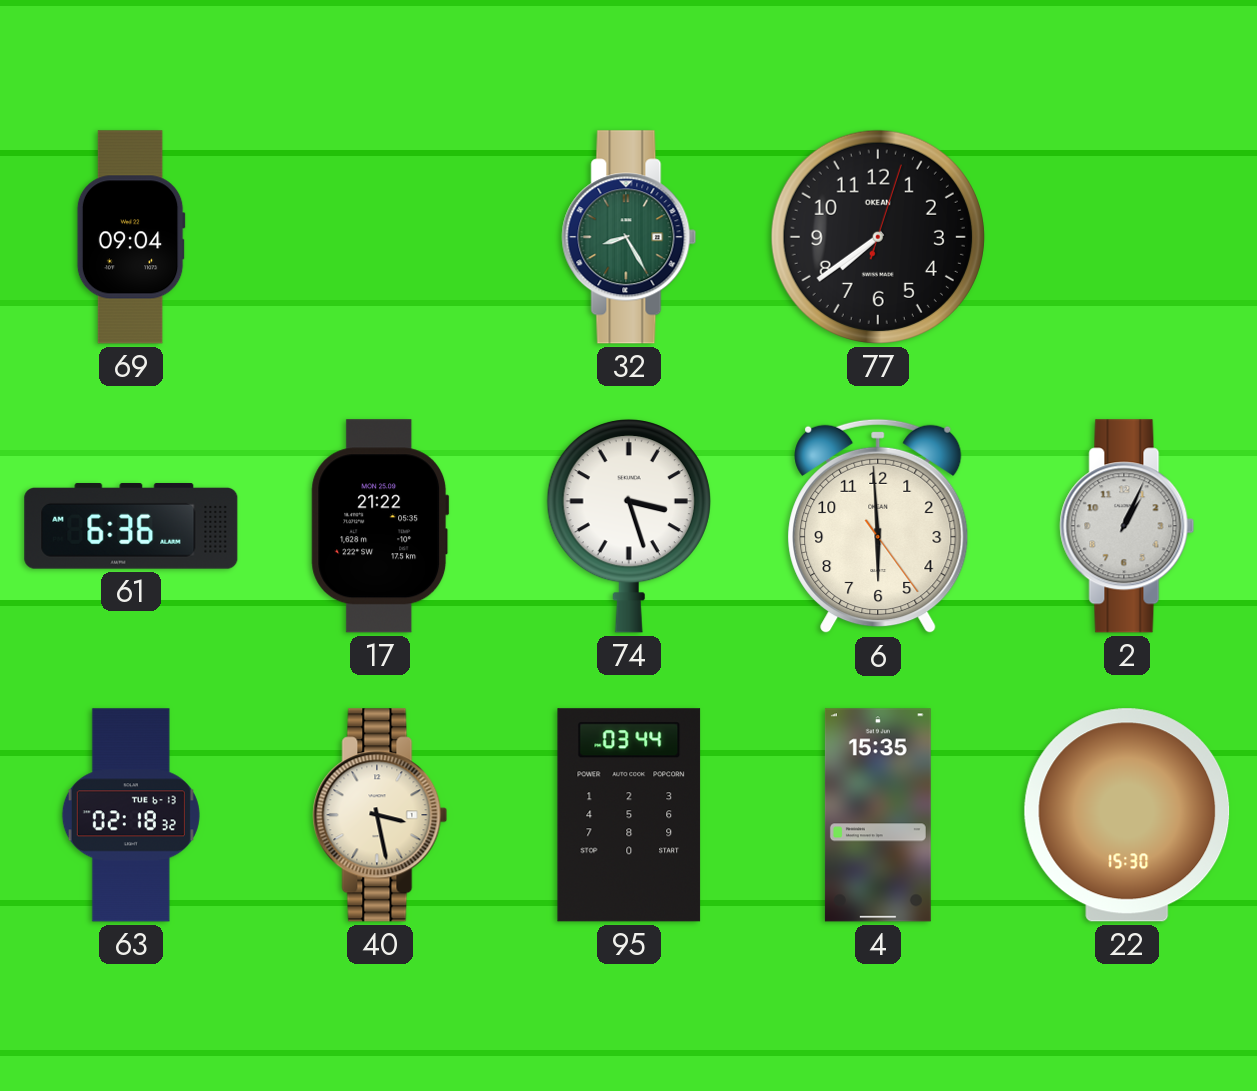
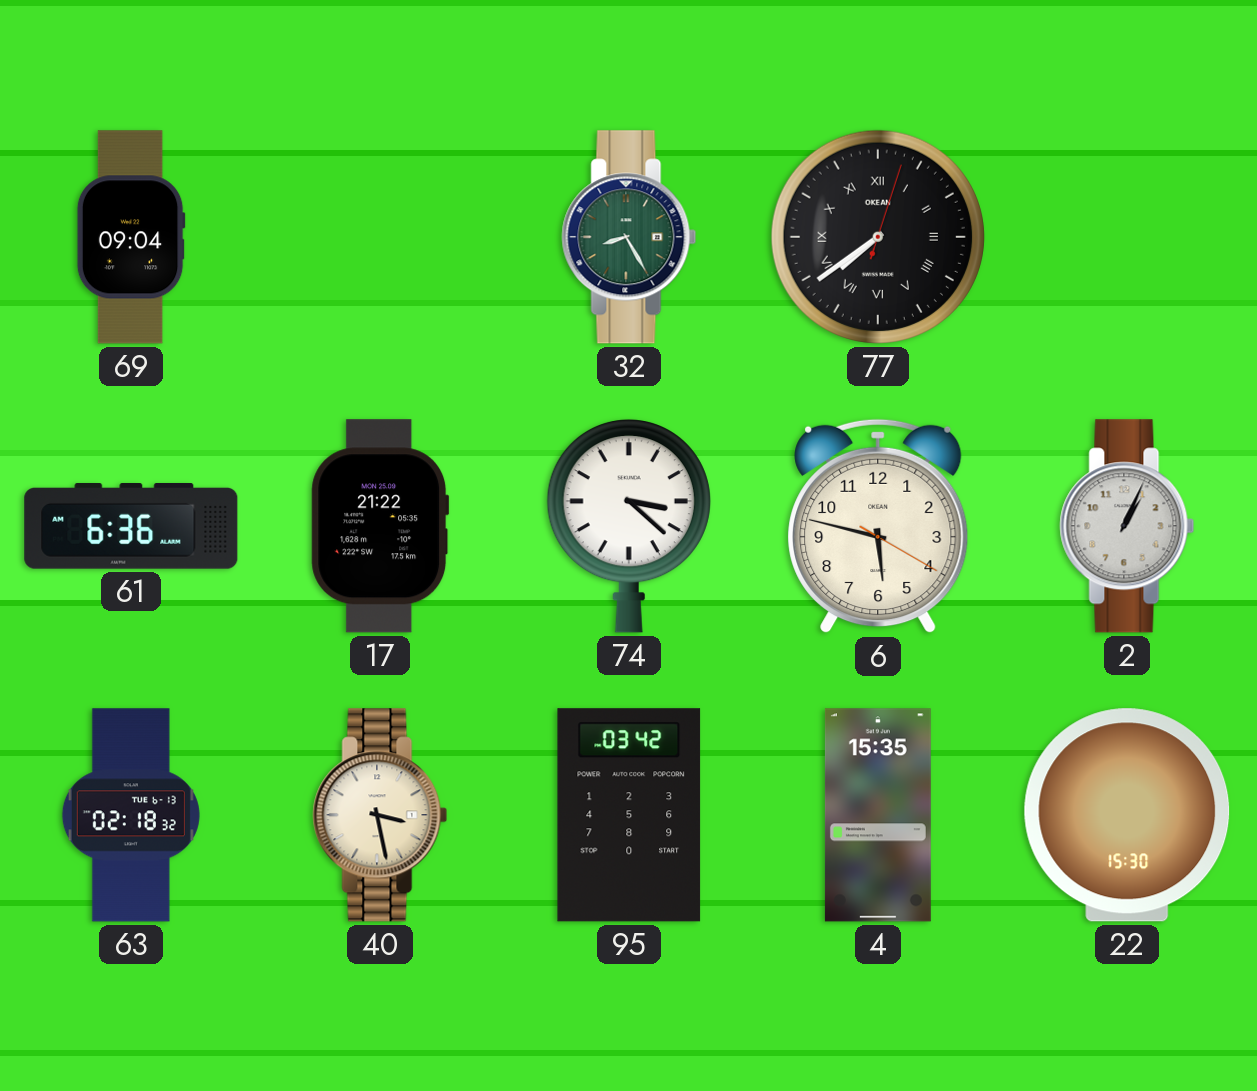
77 numerals: Arabic -> Roman (878, 237)
74: 3:27 -> 3:22 (629, 526)
6: 5:59 -> 5:47 (878, 526)
95: 03:44 -> 03:42 (629, 815)
